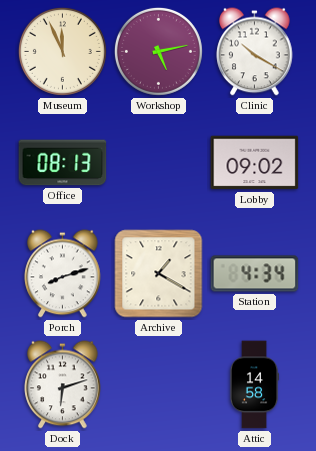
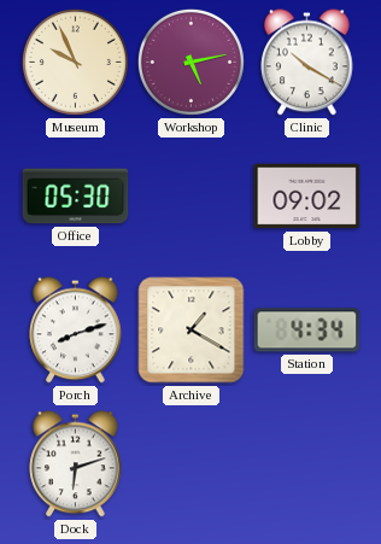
Museum: 11:56 -> 9:56 (75, 62)
Office: 08:13 -> 05:30 (76, 197)
Attic: 14:58 -> none (254, 385)
